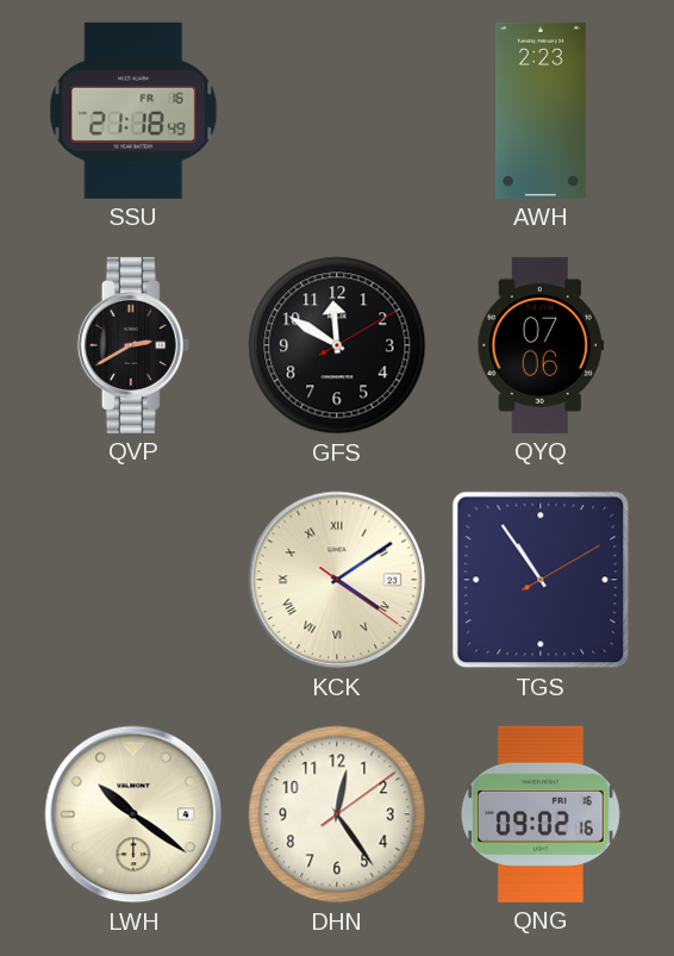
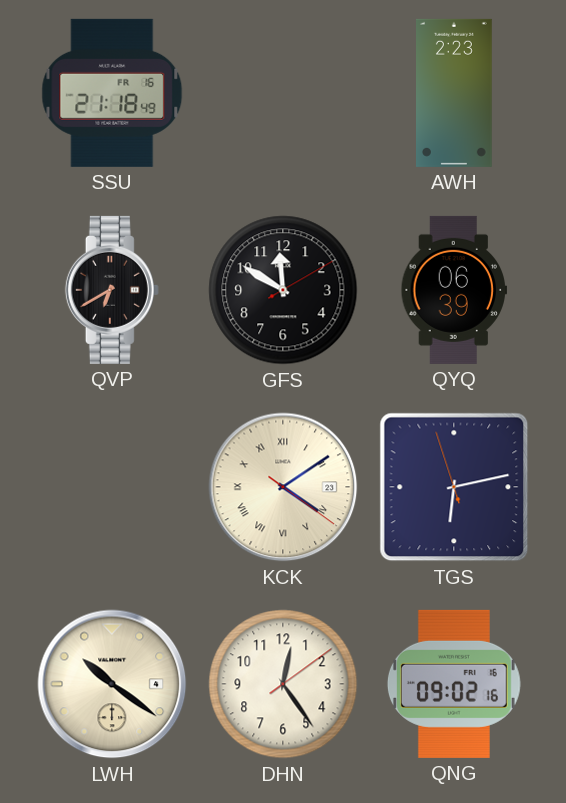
QVP: 2:40 -> 6:40 (112, 290)
QYQ: 07:06 -> 06:39 (453, 290)
TGS: 10:54 -> 6:12 (454, 487)
